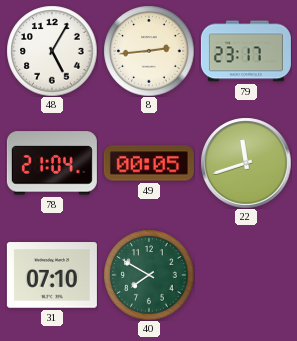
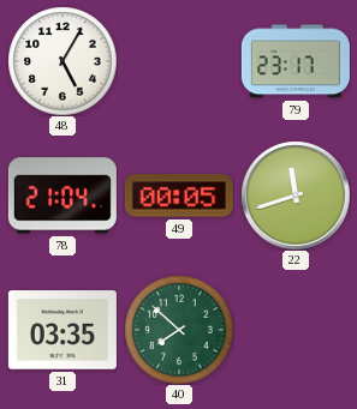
8: 2:44 -> none (149, 51)
31: 07:10 -> 03:35 (63, 330)
40: 7:50 -> 7:52 (179, 330)
